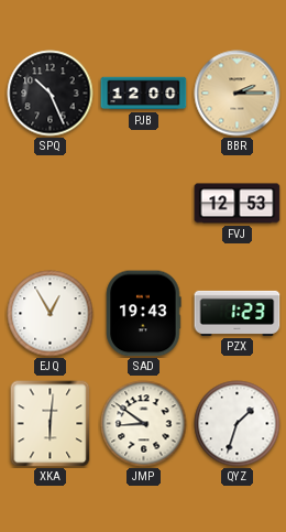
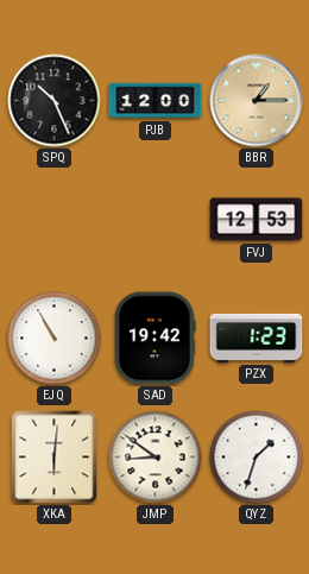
BBR: 2:15 -> 1:15 (257, 101)
EJQ: 12:55 -> 10:55 (55, 339)
SAD: 19:43 -> 19:42 (156, 339)
